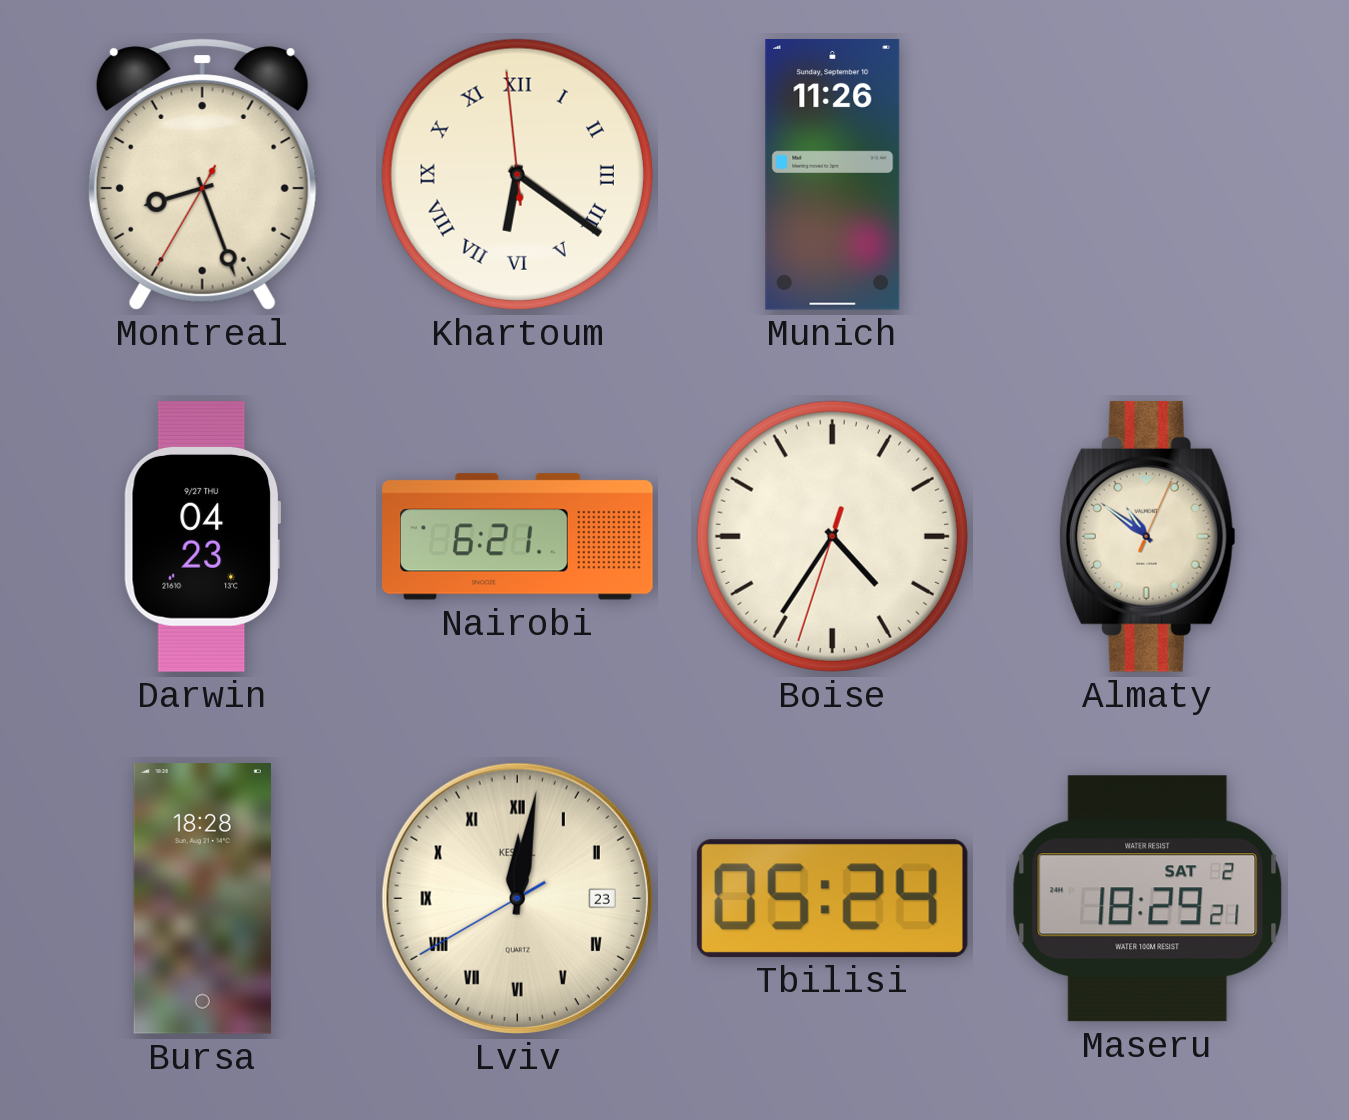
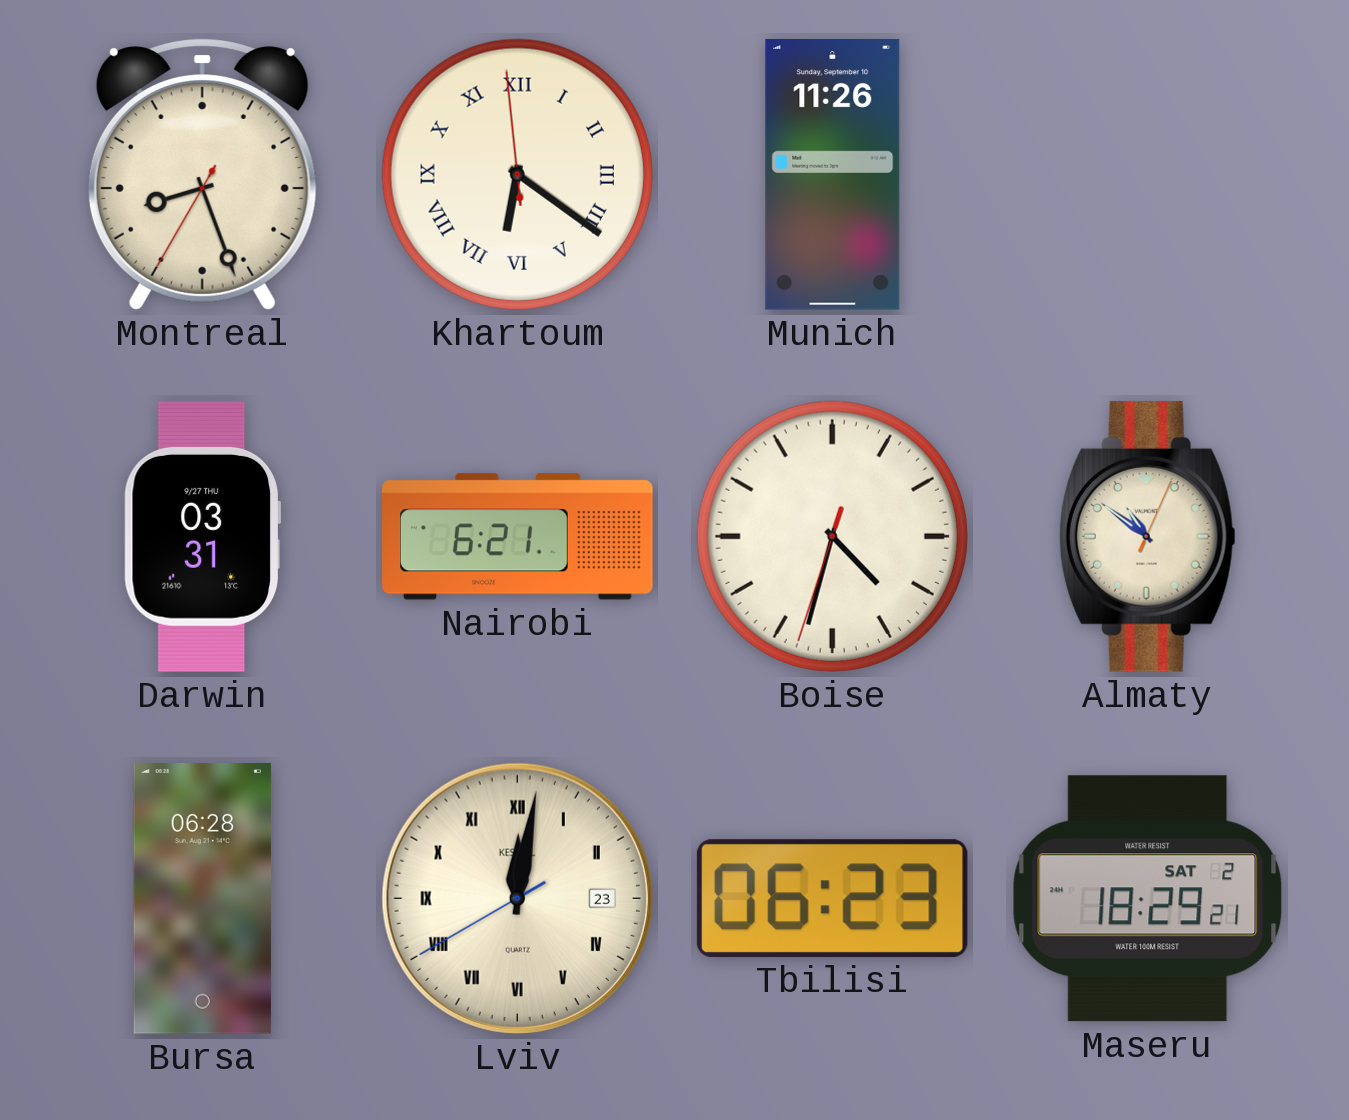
Darwin: 04:23 -> 03:31 (202, 537)
Boise: 4:35 -> 4:32 (832, 536)
Bursa: 18:28 -> 06:28 (202, 899)
Tbilisi: 05:24 -> 06:23 (832, 898)
